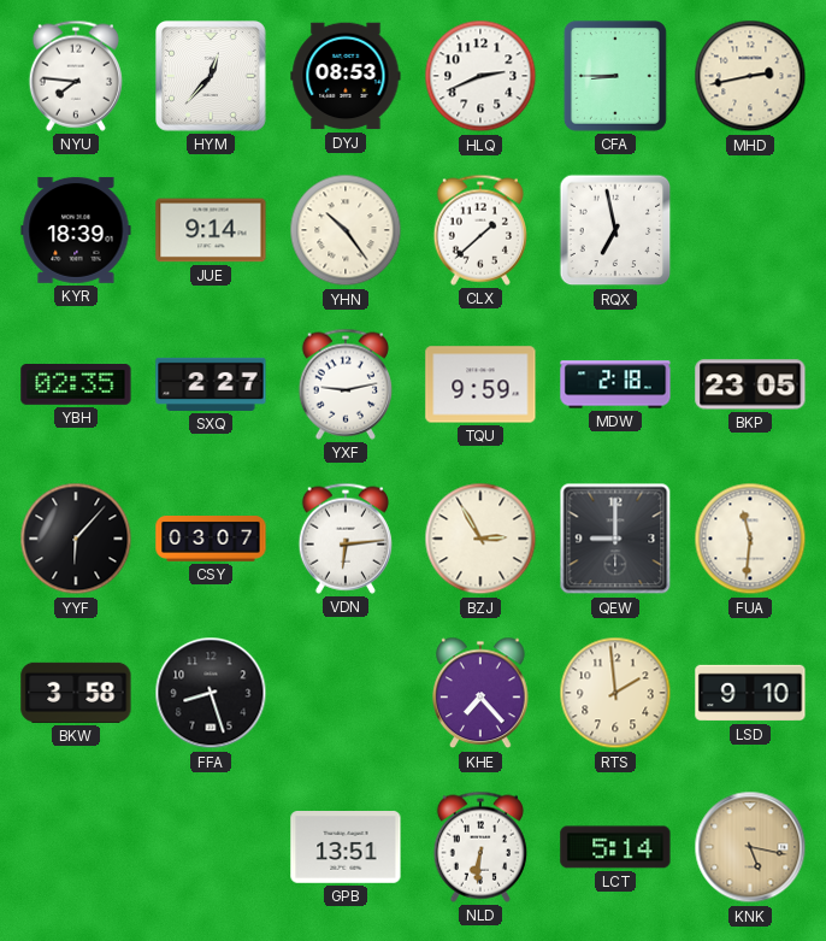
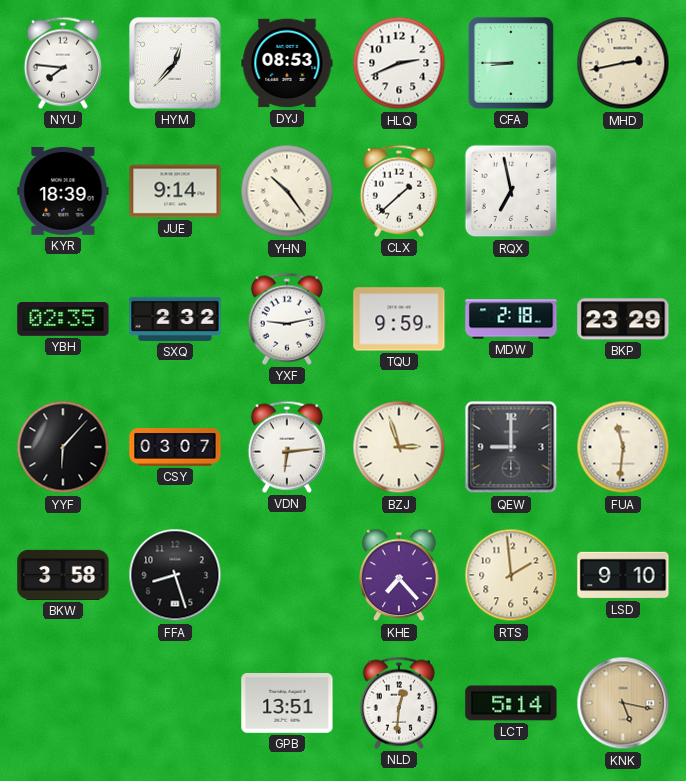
SXQ: 2:27 -> 2:32 (175, 319)
BKP: 23:05 -> 23:29 (623, 319)
BZJ: 2:55 -> 2:57 (399, 447)
NLD: 6:31 -> 12:31 (398, 703)
